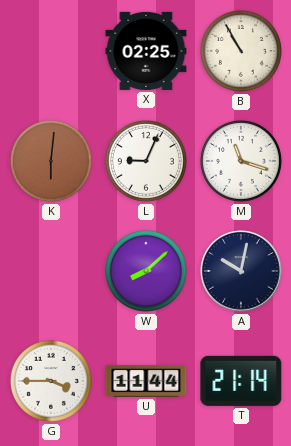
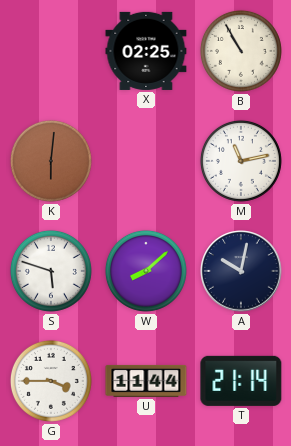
L: 9:04 -> none (146, 161)
M: 11:18 -> 11:13 (241, 161)
S: none -> 5:48 (51, 271)
